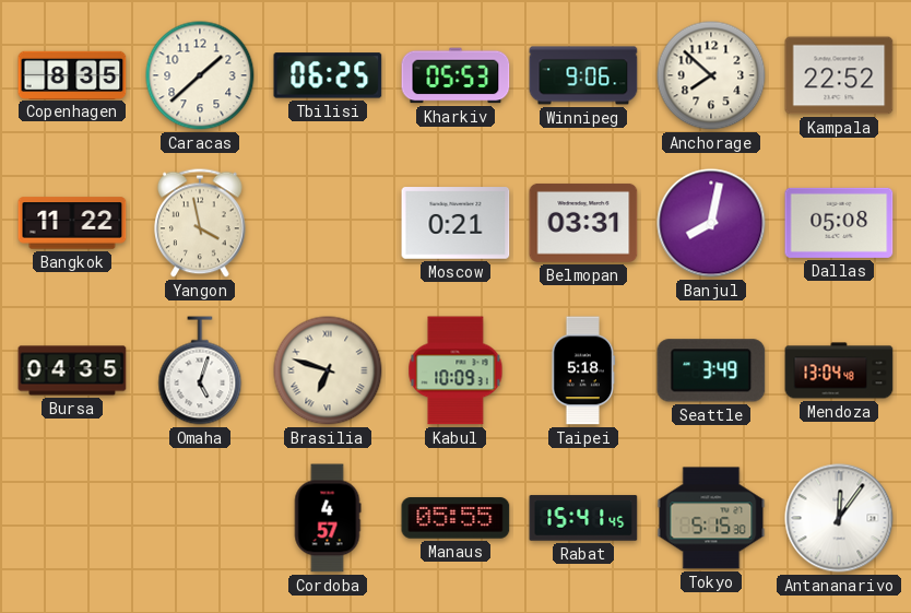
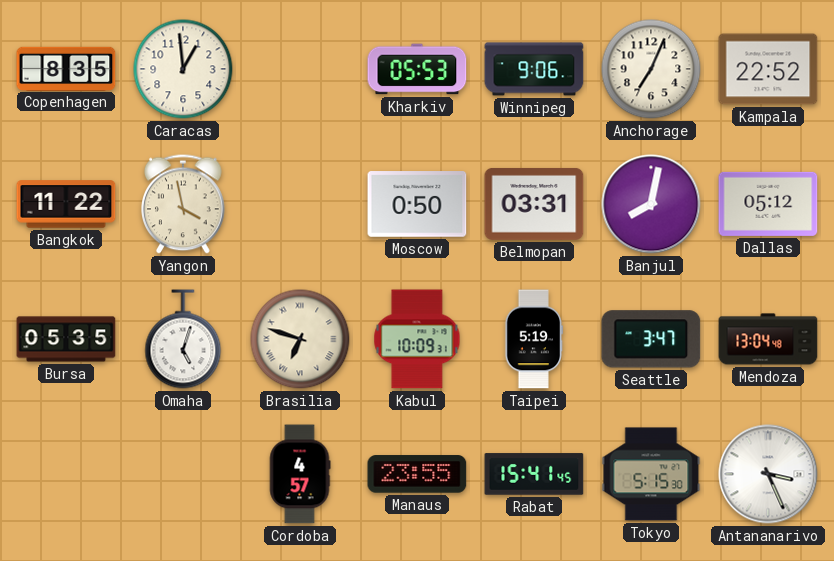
Caracas: 1:38 -> 12:59 (183, 69)
Tbilisi: 06:25 -> none (328, 75)
Anchorage: 7:52 -> 7:04 (651, 69)
Moscow: 0:21 -> 0:50 (417, 204)
Dallas: 05:08 -> 05:12 (768, 204)
Bursa: 04:35 -> 05:35 (66, 339)
Taipei: 5:18 -> 5:19 (534, 339)
Seattle: 3:49 -> 3:47 (651, 339)
Manaus: 05:55 -> 23:55 (417, 474)
Antananarivo: 12:06 -> 3:26 (768, 474)
